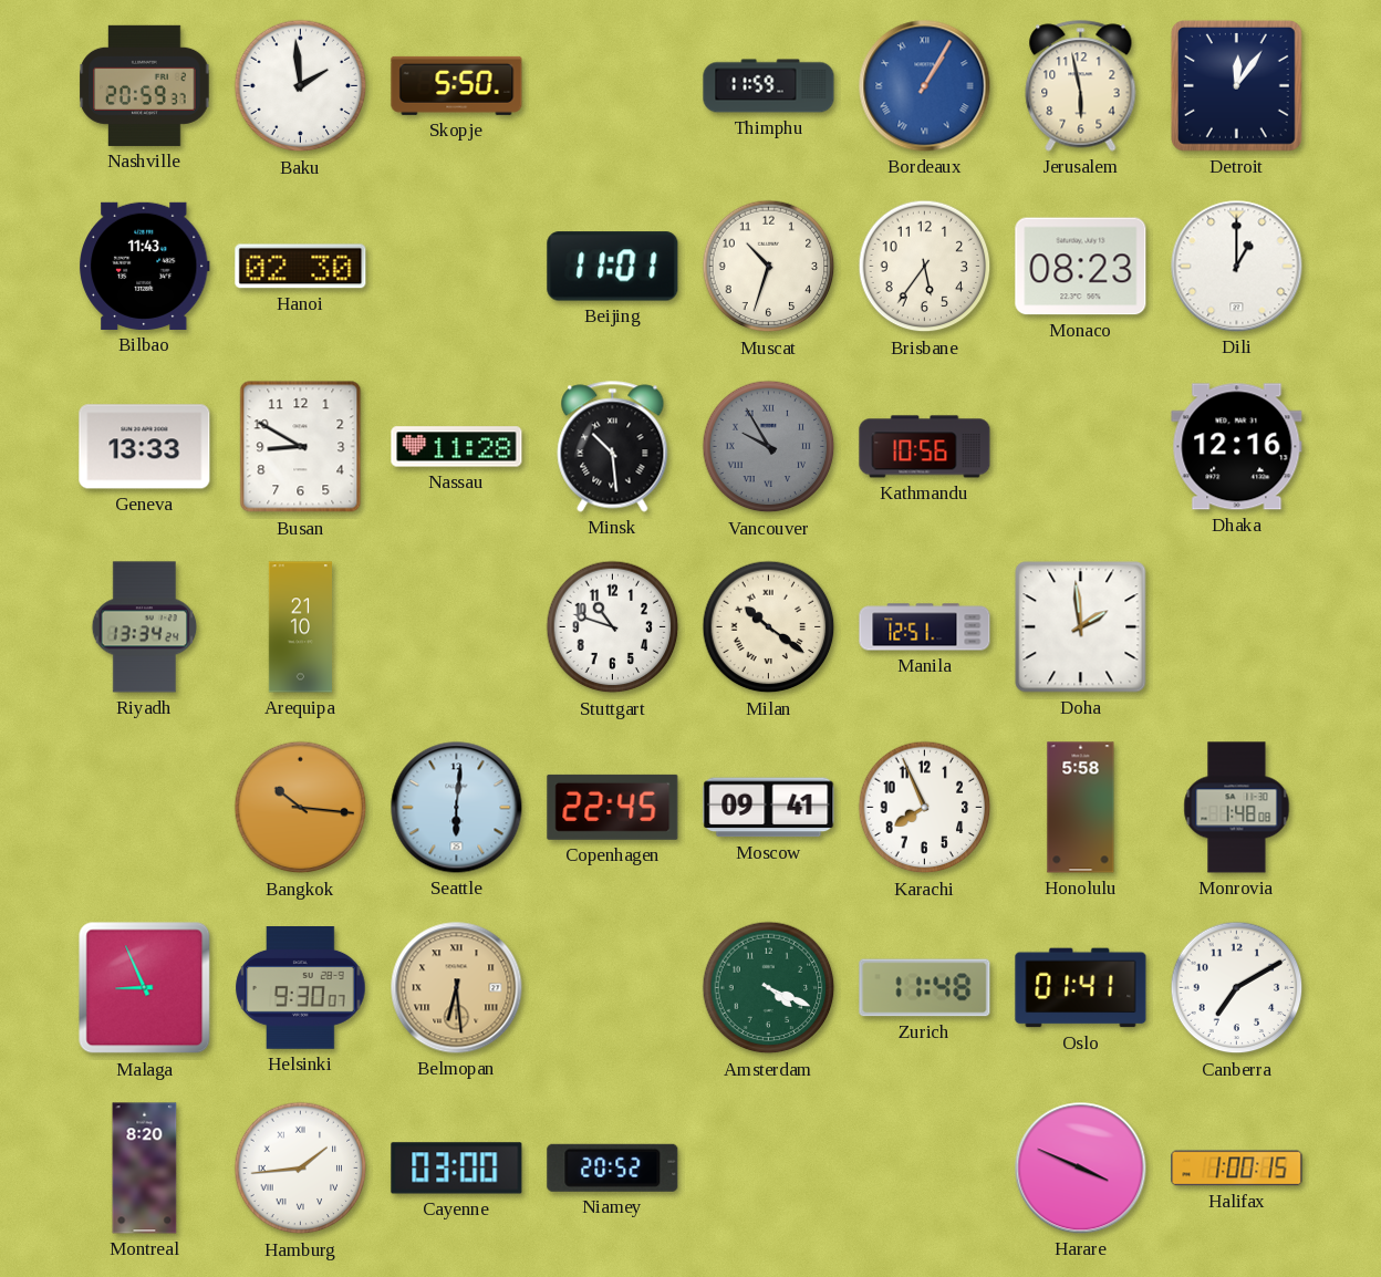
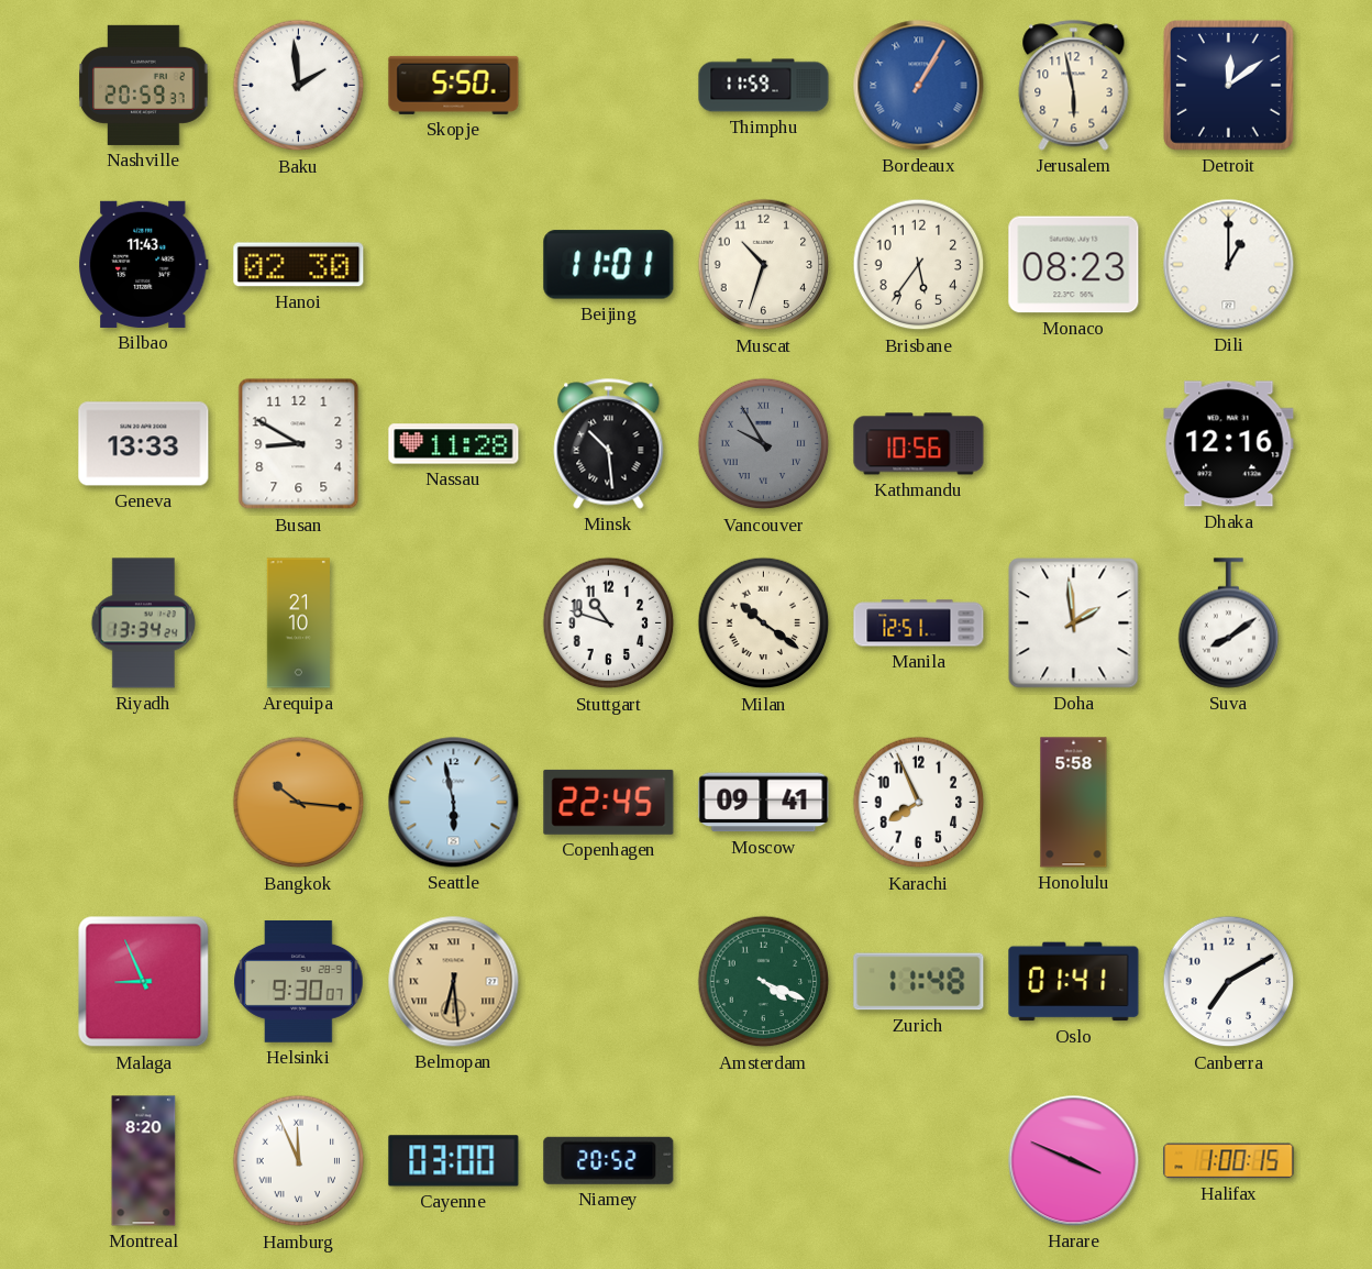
Detroit: 12:06 -> 12:09 (1229, 86)
Suva: none -> 8:09 (1229, 624)
Seattle: 6:01 -> 5:58 (454, 803)
Monrovia: 1:48 -> none (1237, 808)
Hamburg: 1:44 -> 11:56 (299, 1161)
